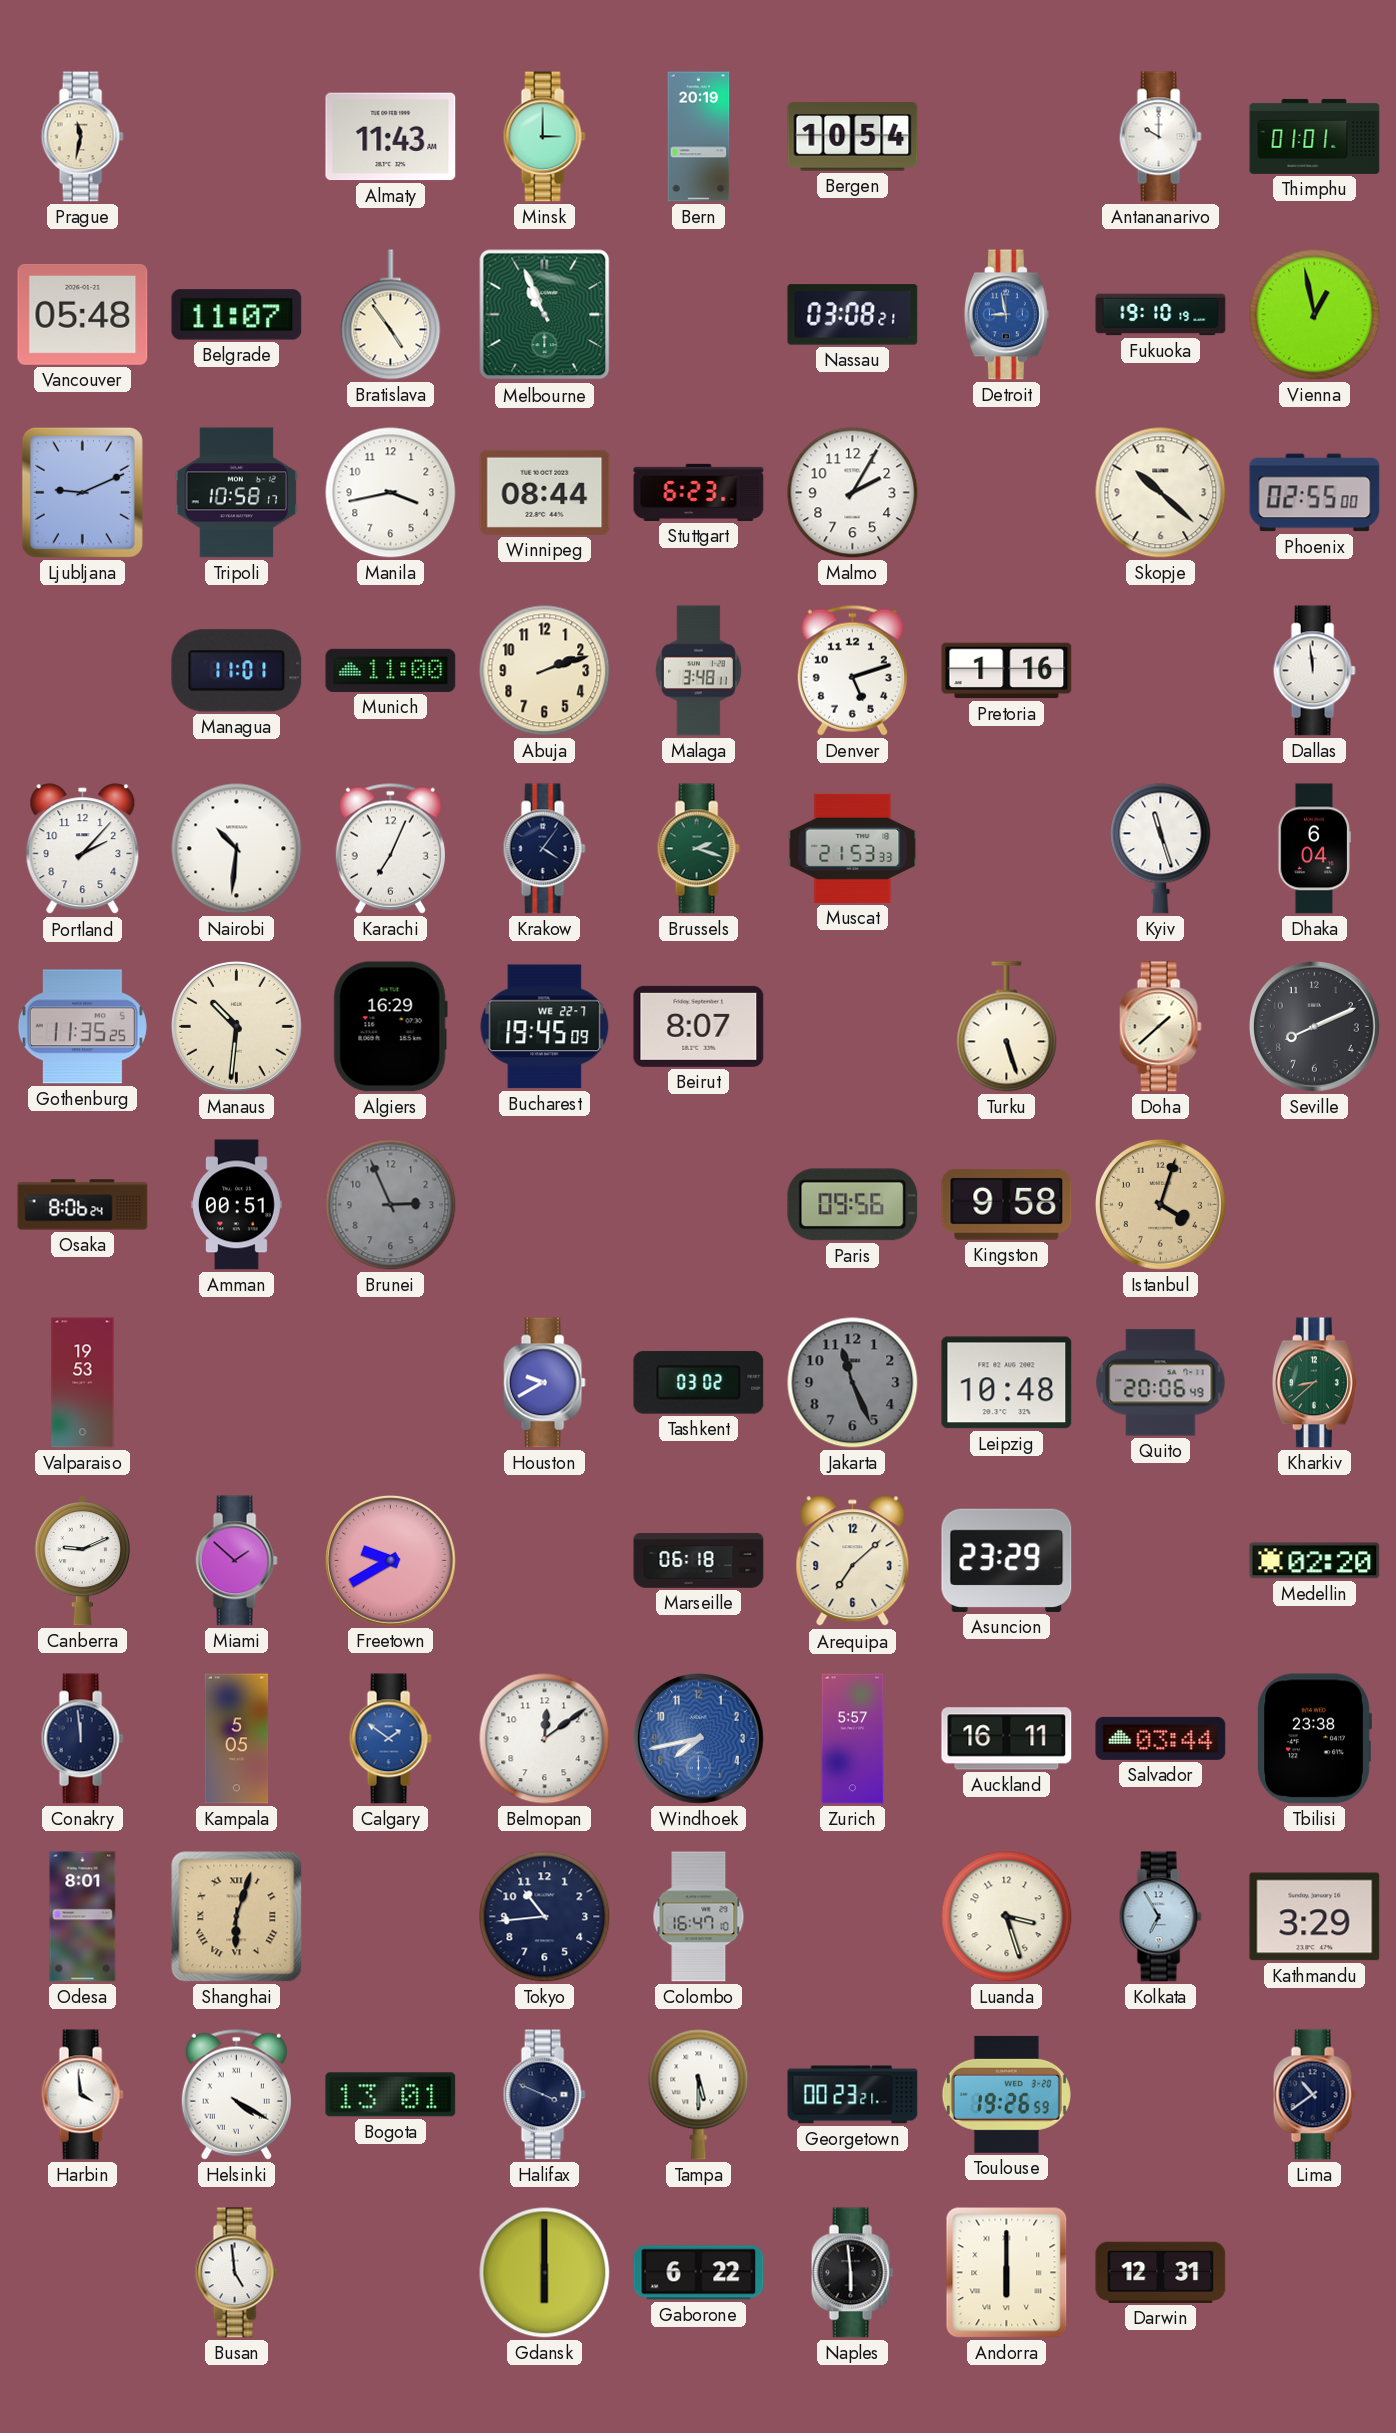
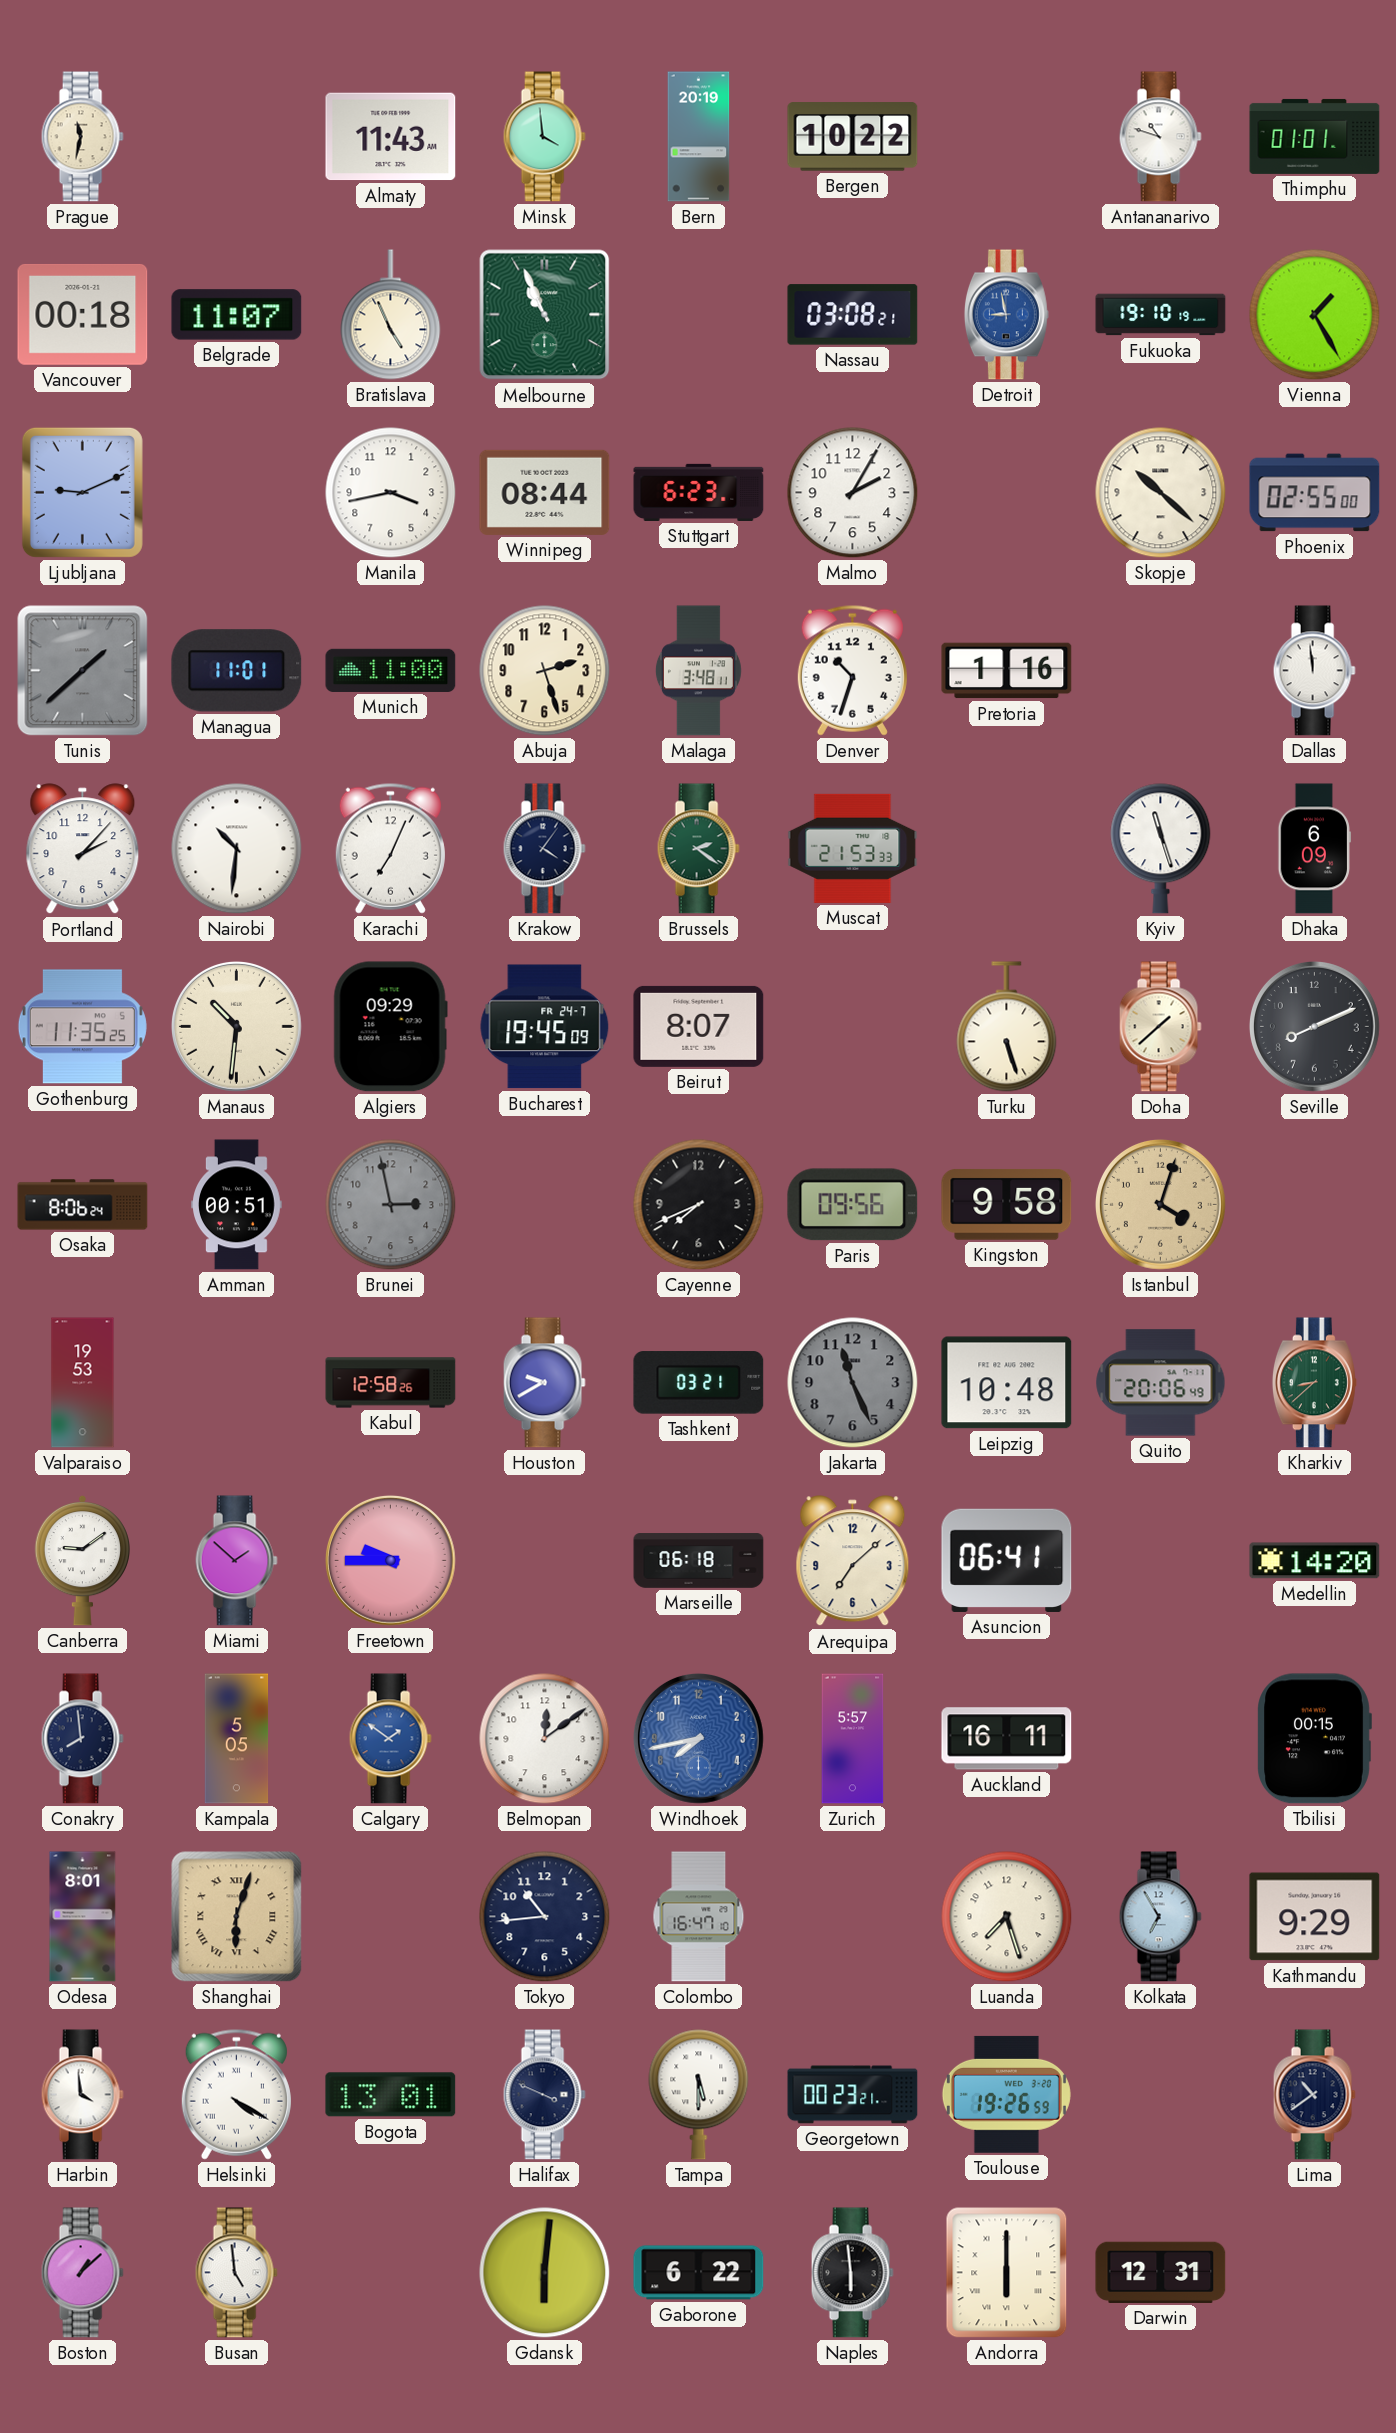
Minsk: 3:00 -> 3:59 (544, 137)
Bergen: 10:54 -> 10:22 (853, 137)
Antananarivo: 10:00 -> 10:48 (1160, 137)
Vancouver: 05:48 -> 00:18 (83, 314)
Bratislava: 4:54 -> 4:56 (391, 315)
Vienna: 12:58 -> 1:25 (1315, 315)
Tripoli: 10:58 -> none (237, 493)
Tunis: none -> 1:38 (83, 671)
Abuja: 2:12 -> 2:27 (545, 671)
Denver: 5:12 -> 10:33 (852, 670)
Brussels: 2:18 -> 2:21 (698, 849)
Dhaka: 6:04 -> 6:09 (1314, 849)
Algiers: 16:29 -> 09:29 (390, 1027)
Bucharest date: WE 22-7 -> FR 24-7 (545, 1027)
Brunei: 2:56 -> 2:58 (391, 1205)
Cayenne: none -> 7:41 (699, 1205)
Kabul: none -> 12:58 (391, 1383)
Tashkent: 03:02 -> 03:21 (699, 1383)
Canberra: 9:11 -> 9:09 (82, 1560)
Freetown: 9:40 -> 9:45 (390, 1560)
Asuncion: 23:29 -> 06:41 (1007, 1560)
Medellin: 02:20 -> 14:20 (1315, 1561)
Conakry: 11:59 -> 7:59 (82, 1739)
Salvador: 03:44 -> none (1161, 1738)
Tbilisi: 23:38 -> 00:15 (1314, 1739)
Luanda: 3:27 -> 7:27 (1007, 1917)
Kathmandu: 3:29 -> 9:29 (1315, 1917)
Boston: none -> 1:08 (82, 2273)
Gdansk: 6:00 -> 6:01 (545, 2273)
